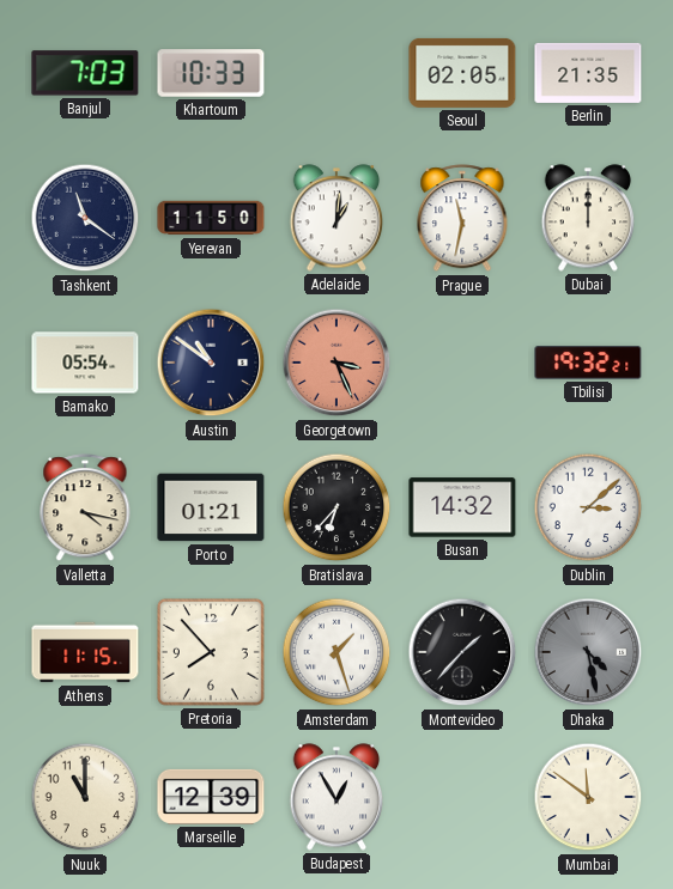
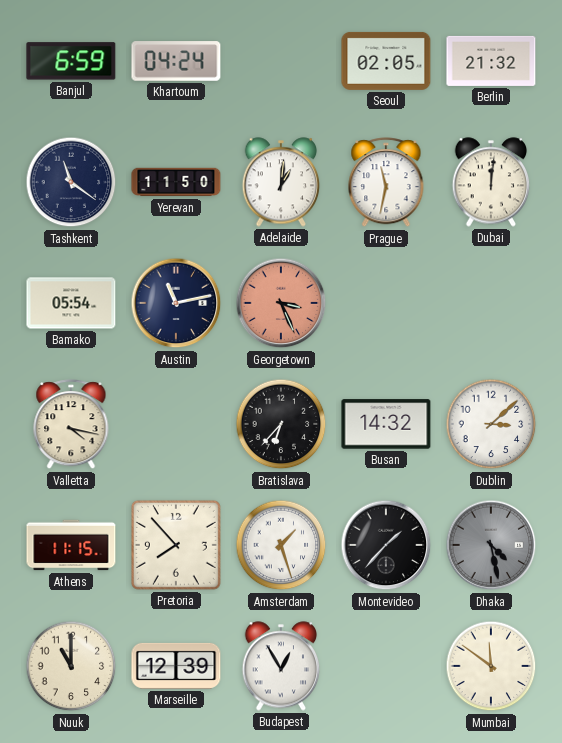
Banjul: 7:03 -> 6:59 (71, 61)
Khartoum: 10:33 -> 04:24 (176, 61)
Berlin: 21:35 -> 21:32 (491, 61)
Dubai: 12:00 -> 12:01 (491, 182)
Austin: 10:51 -> 11:13 (176, 303)
Tbilisi: 19:32 -> none (588, 363)
Porto: 01:21 -> none (211, 507)
